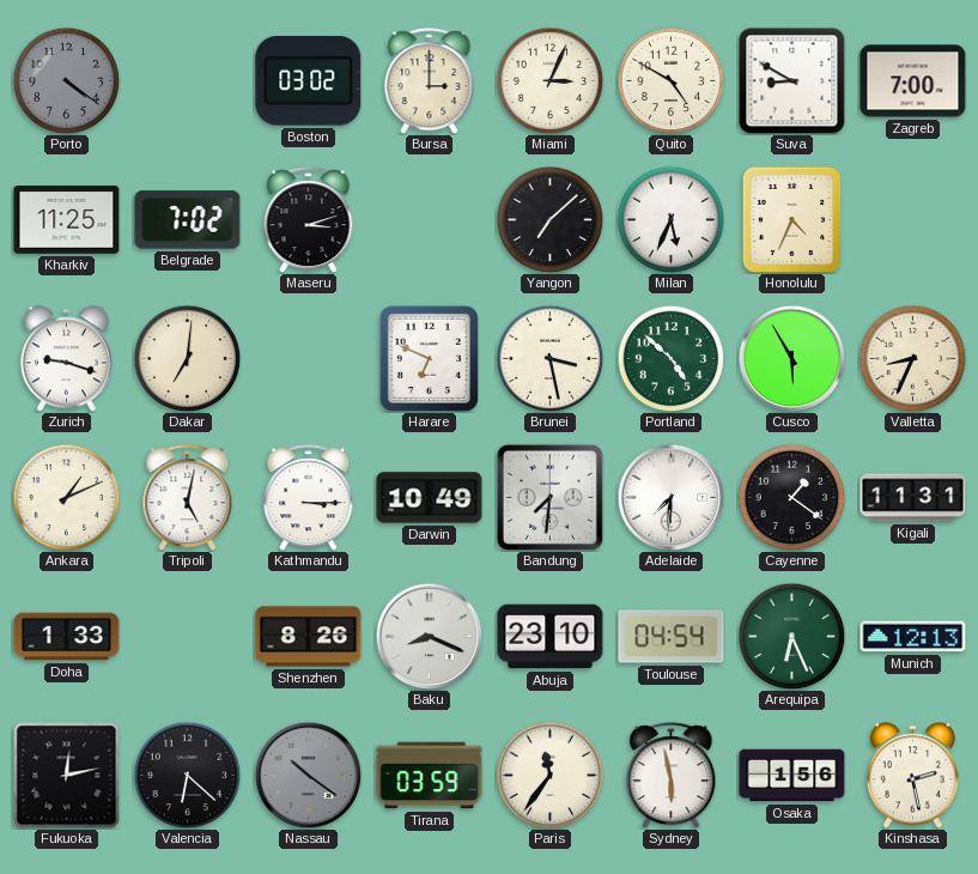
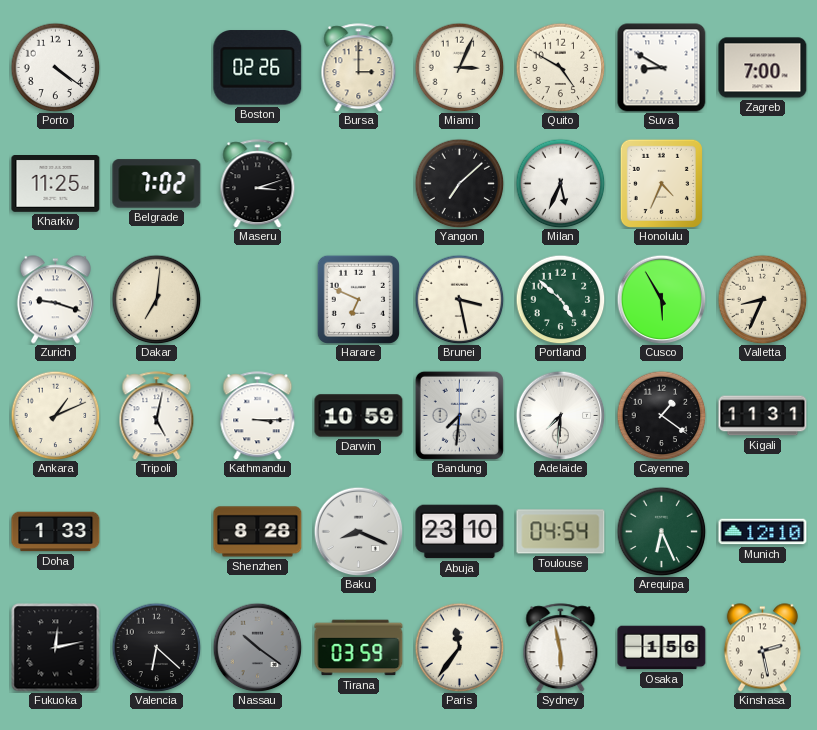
Porto dial: grey -> white (55, 67)
Boston: 03:02 -> 02:26 (258, 68)
Darwin: 10:49 -> 10:59 (359, 416)
Shenzhen: 8:26 -> 8:28 (258, 532)
Munich: 12:13 -> 12:10 (763, 532)
